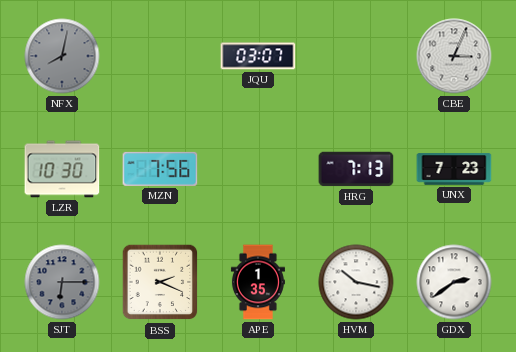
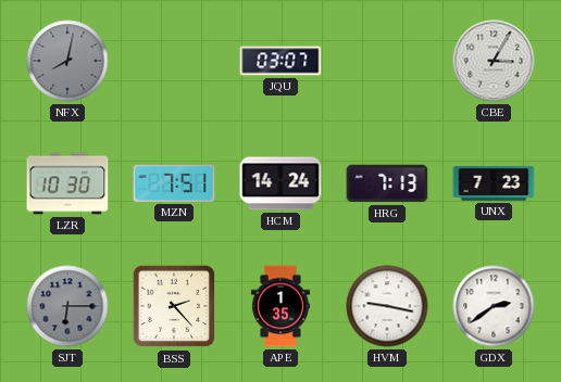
CBE: 3:04 -> 3:05 (494, 61)
MZN: 7:56 -> 7:51 (174, 183)
HCM: none -> 14:24 (280, 183)
BSS: 2:19 -> 2:23 (174, 306)
HVM: 10:17 -> 9:17 (387, 306)
